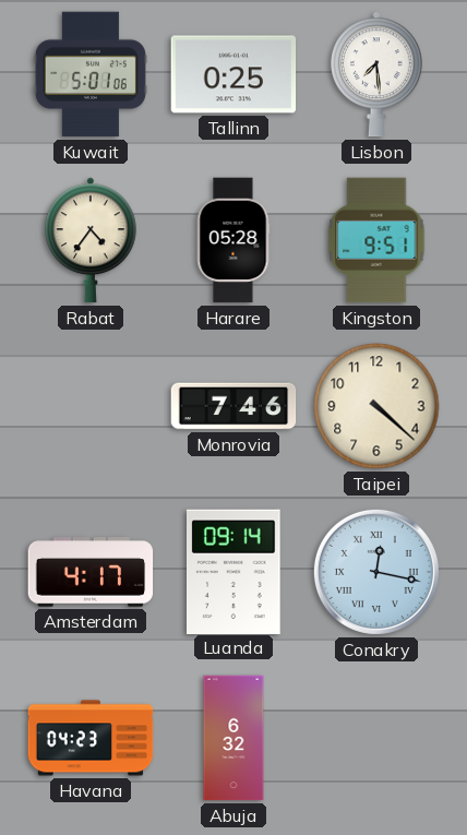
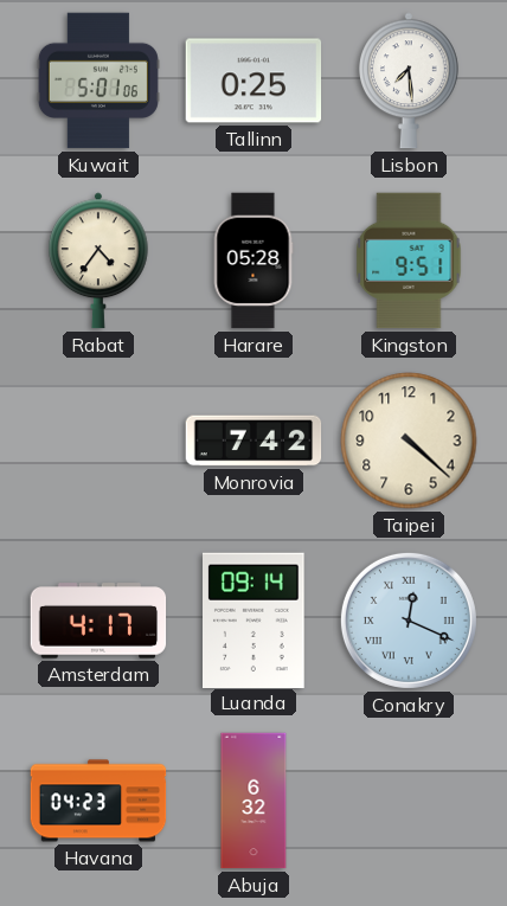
Monrovia: 7:46 -> 7:42 (254, 441)
Conakry: 12:17 -> 12:19 (409, 621)
